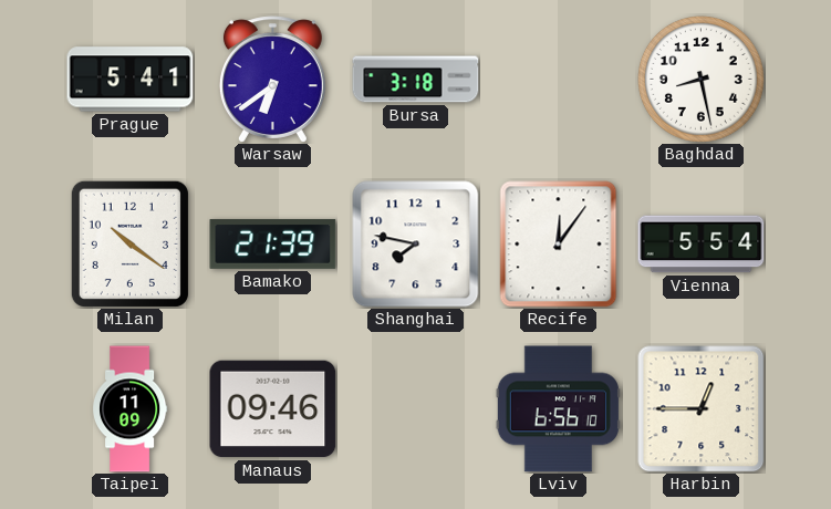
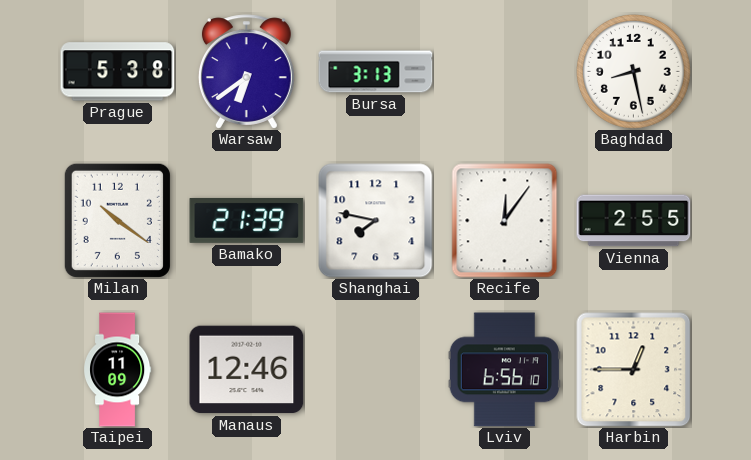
Prague: 5:41 -> 5:38 (118, 72)
Bursa: 3:18 -> 3:13 (376, 72)
Vienna: 5:54 -> 2:55 (634, 221)
Manaus: 09:46 -> 12:46 (247, 370)
